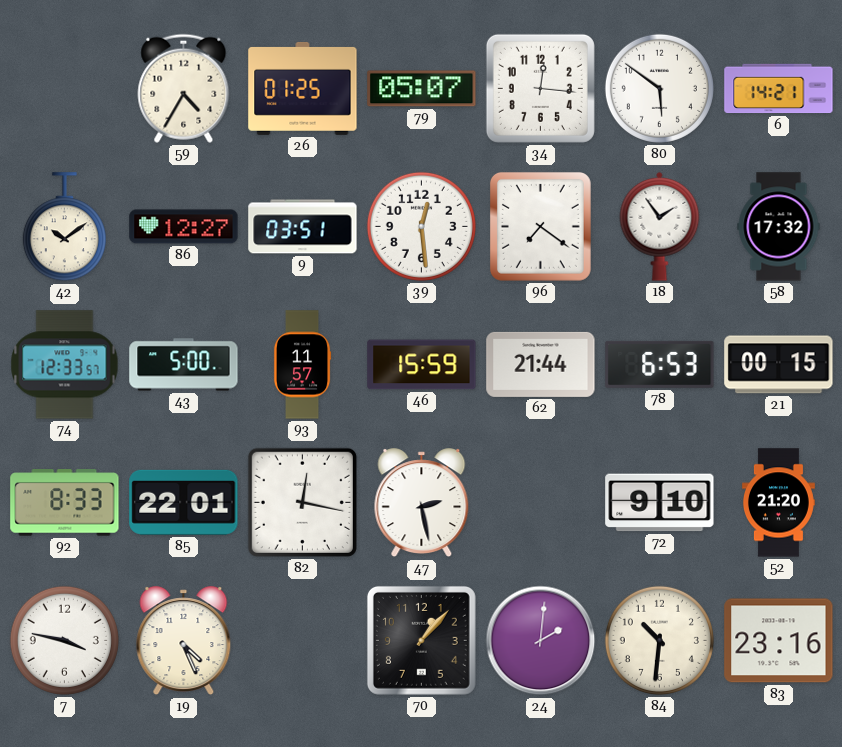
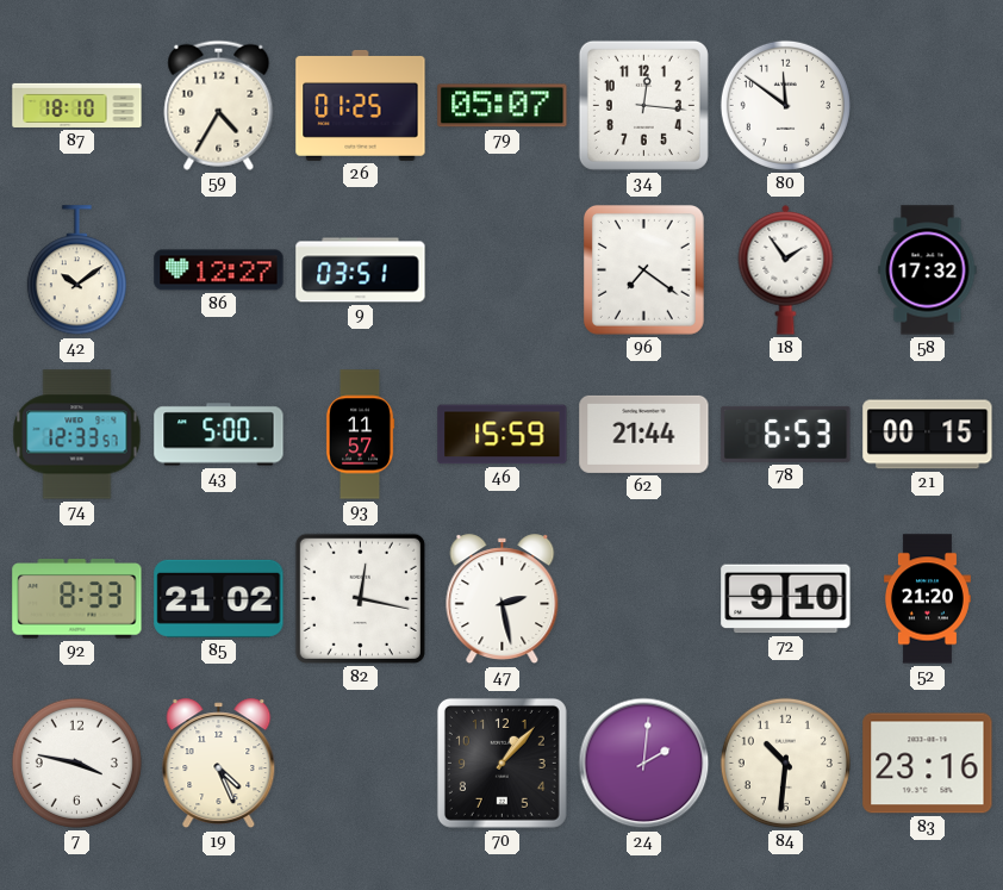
87: none -> 18:10 (77, 105)
80: 5:51 -> 11:51 (785, 105)
6: 14:21 -> none (779, 89)
39: 12:29 -> none (421, 226)
85: 22:01 -> 21:02 (219, 598)
